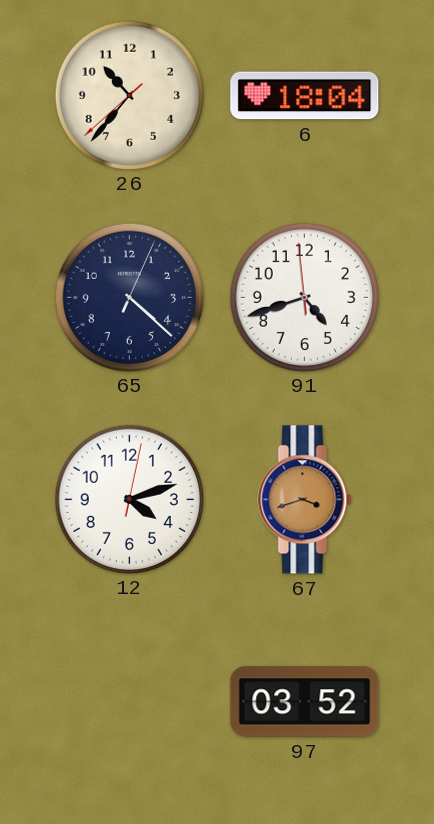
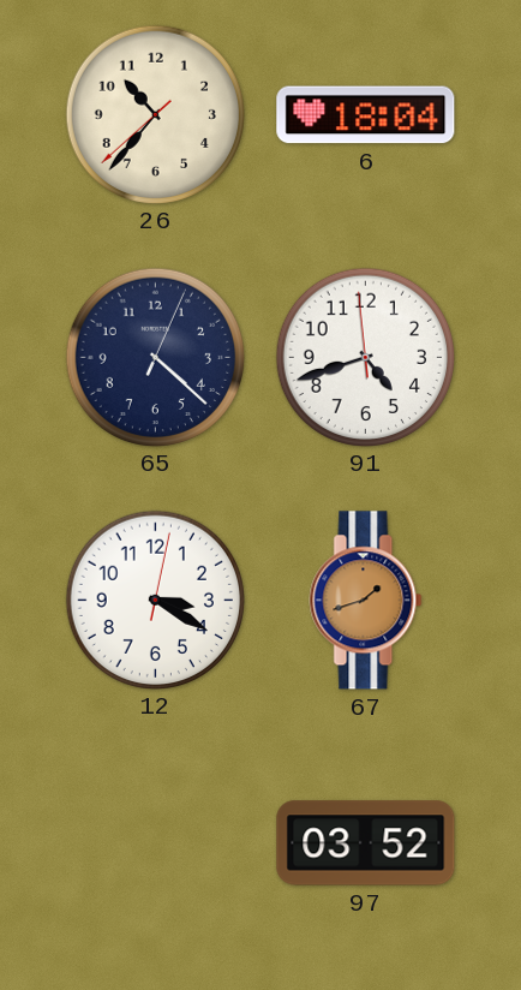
12: 4:12 -> 3:20 (155, 600)
67: 3:42 -> 1:42 (366, 601)
